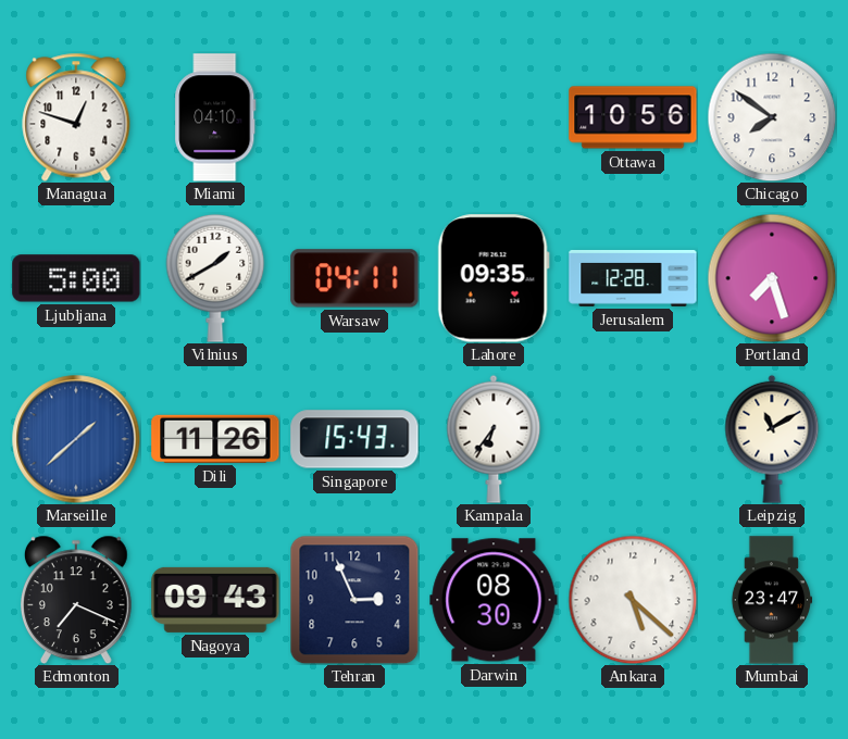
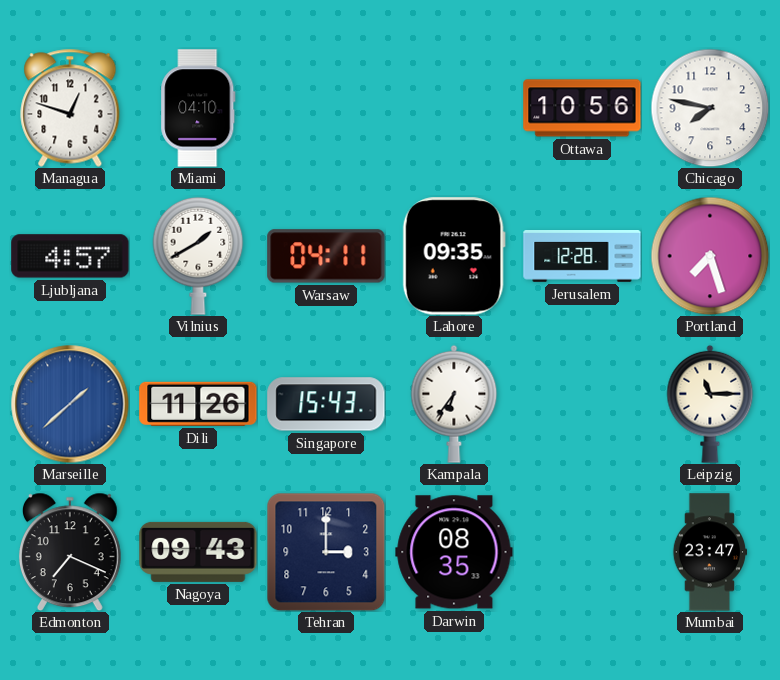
Chicago: 7:51 -> 7:47 (710, 108)
Ljubljana: 5:00 -> 4:57 (70, 256)
Leipzig: 11:10 -> 11:15 (710, 404)
Tehran: 2:56 -> 3:00 (326, 552)
Darwin: 08:30 -> 08:35 (454, 552)
Ankara: 5:22 -> none (633, 600)
